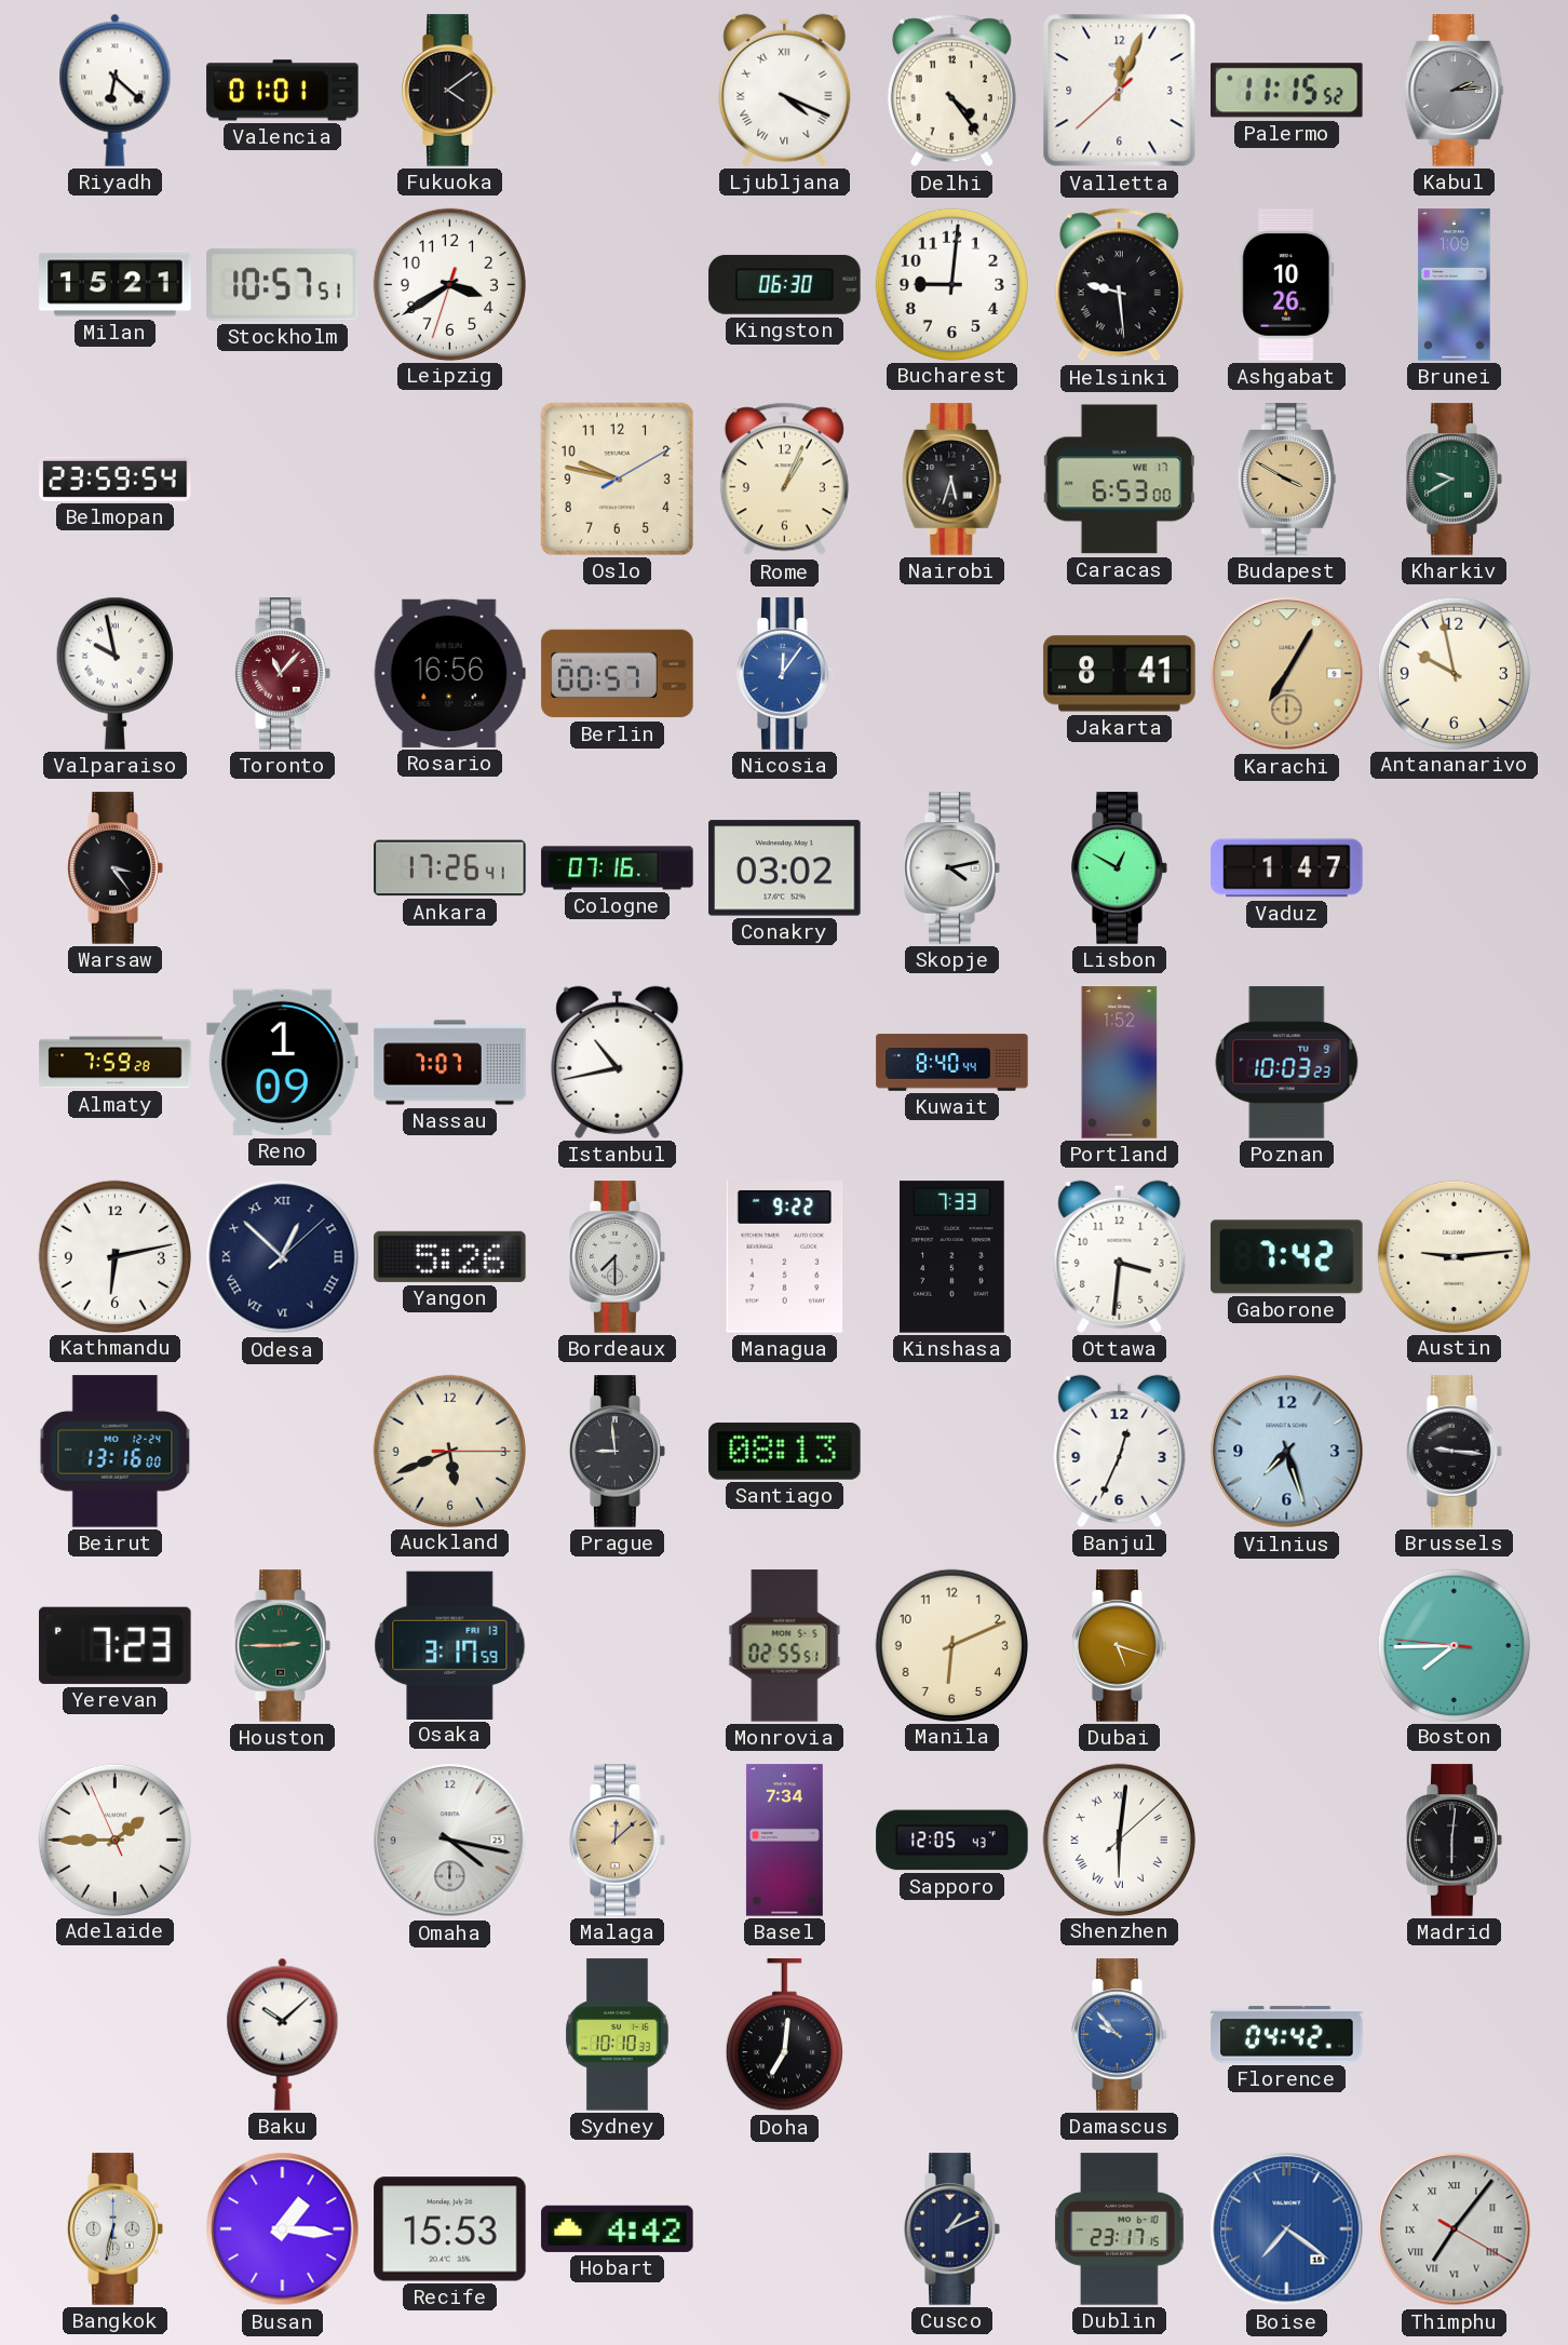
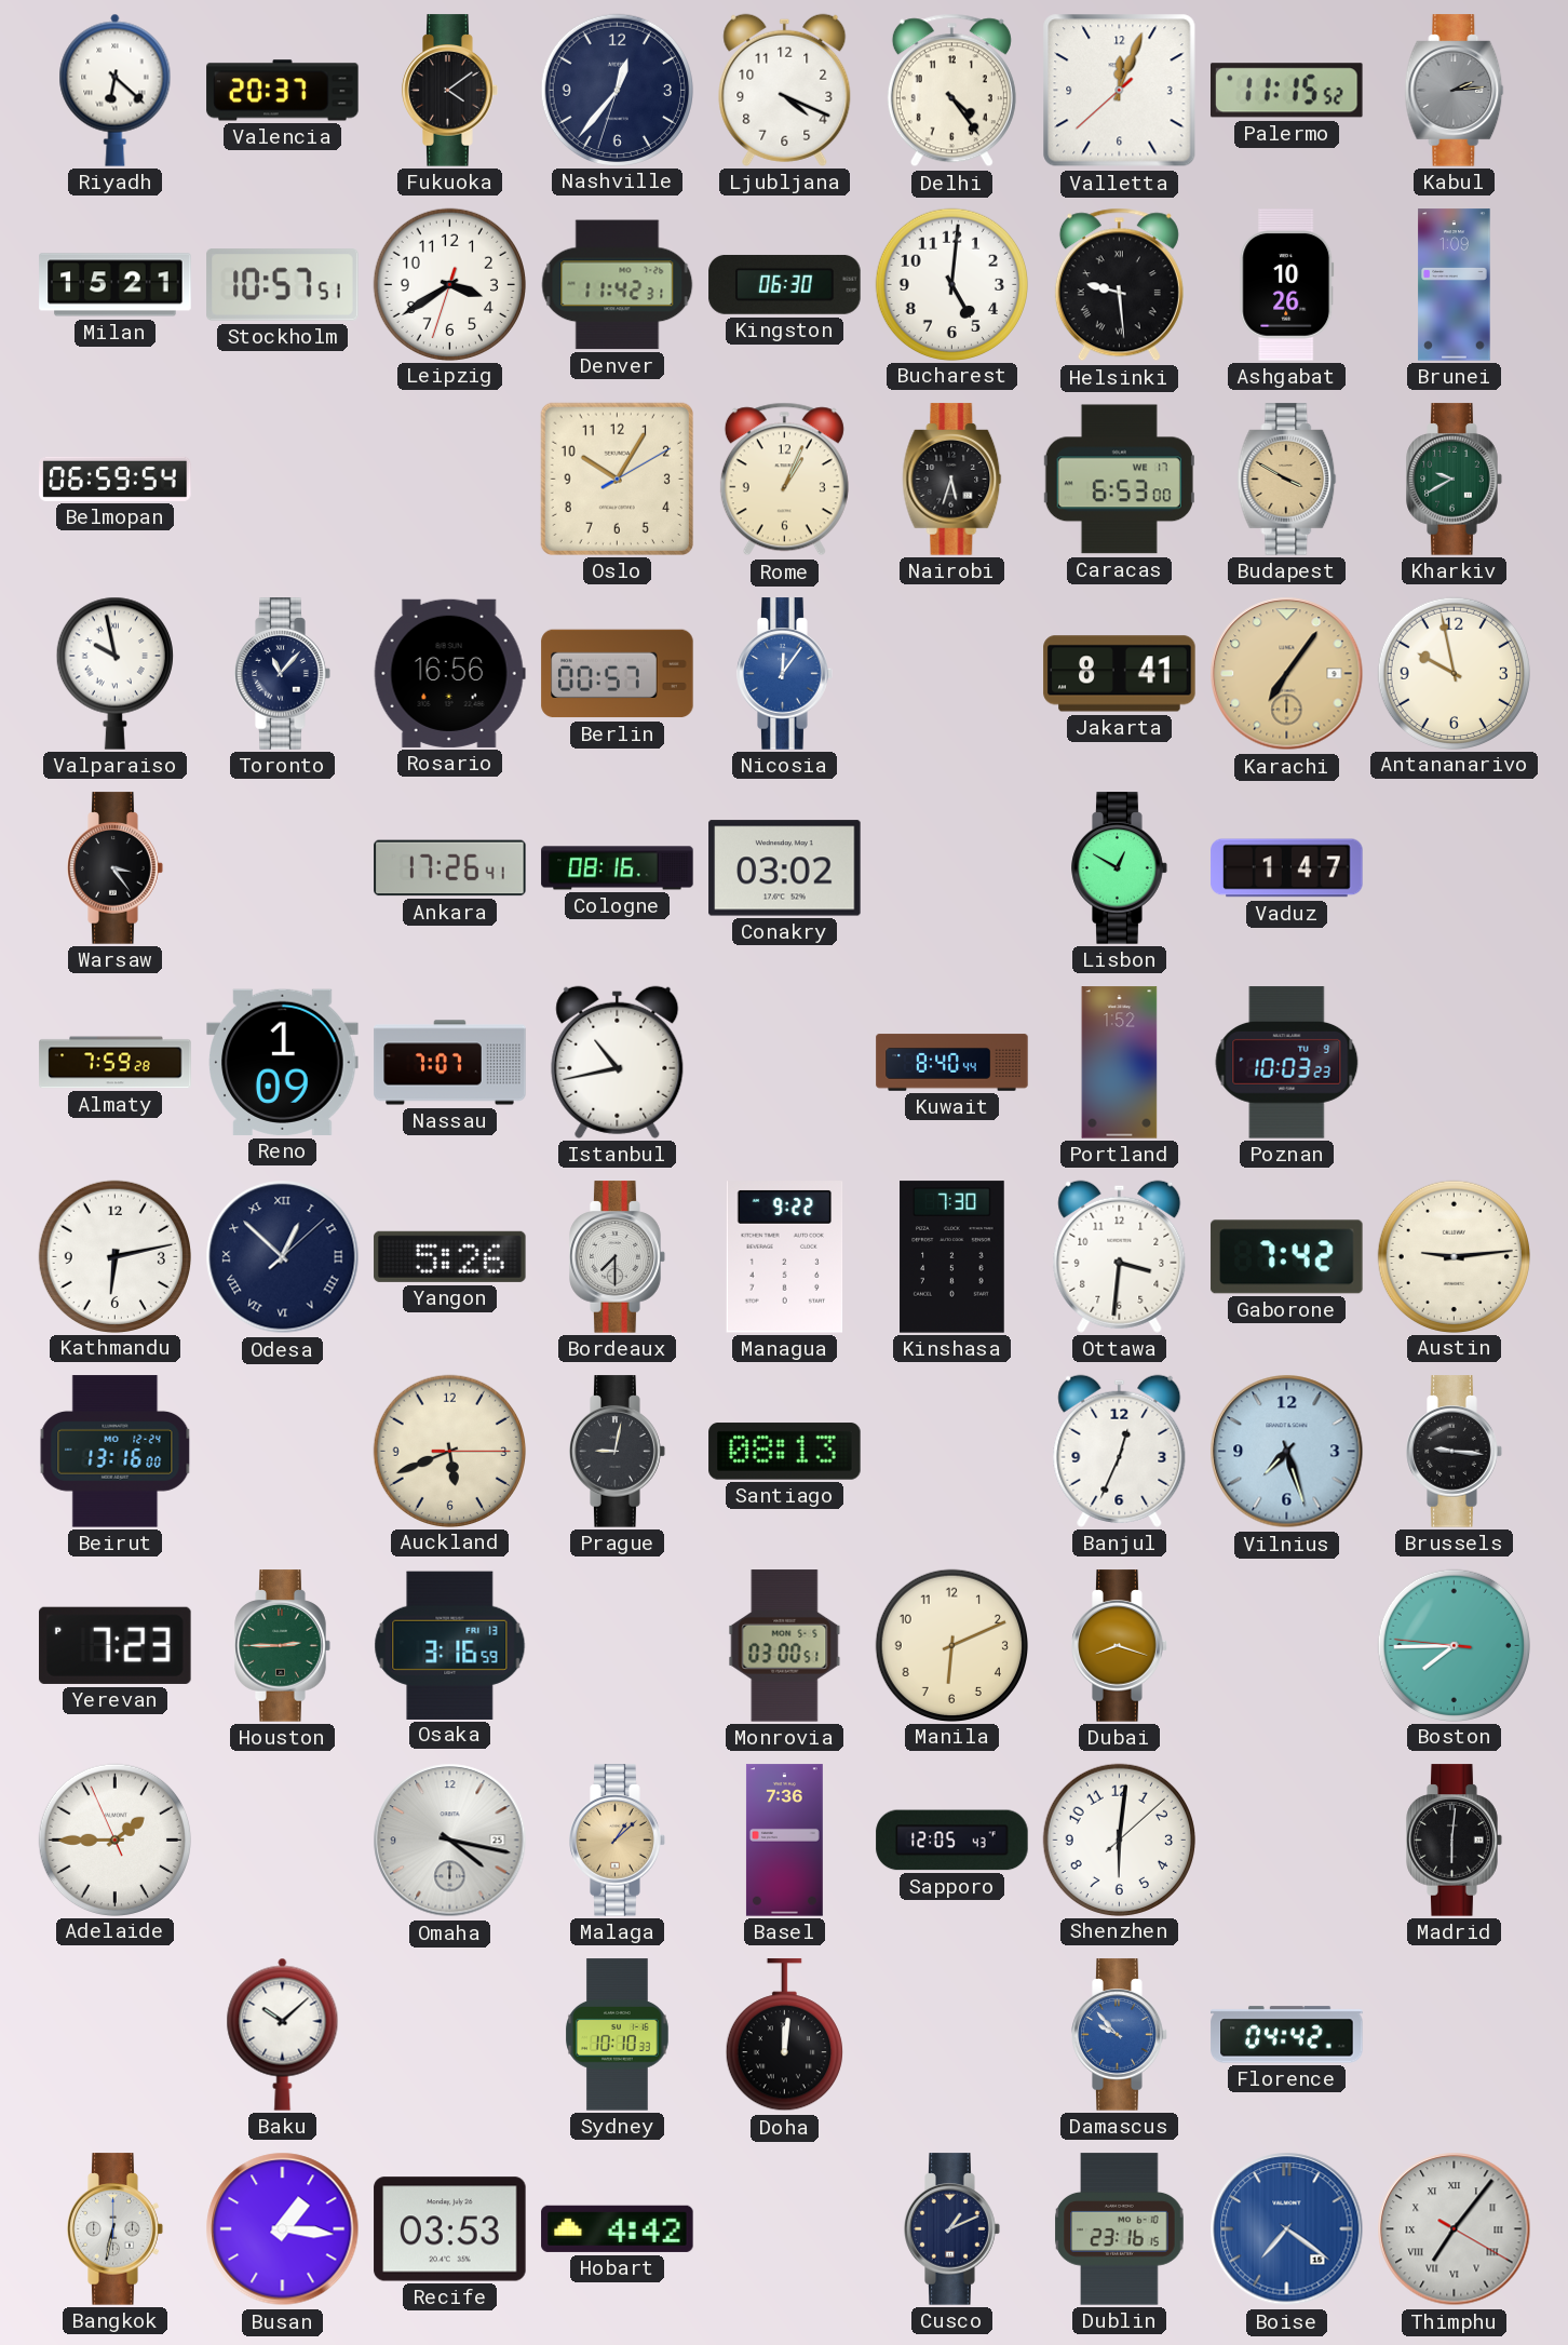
Valencia: 01:01 -> 20:37 (283, 91)
Nashville: none -> 12:36 (617, 90)
Ljubljana numerals: Roman -> Arabic (785, 90)
Denver: none -> 11:42 (618, 285)
Bucharest: 9:01 -> 5:01 (951, 284)
Belmopan: 23:59 -> 06:59 (116, 479)
Oslo: 9:47 -> 10:05 (617, 479)
Toronto dial: burgundy -> navy (283, 674)
Karachi: 7:05 -> 7:06 (1287, 674)
Cologne: 07:16 -> 08:16 (618, 868)
Skopje: 4:13 -> none (952, 868)
Kinshasa: 7:33 -> 7:30 (952, 1257)
Prague: 8:59 -> 9:02 (618, 1452)
Osaka: 3:17 -> 3:16 (450, 1645)
Monrovia: 02:55 -> 03:00 (785, 1646)
Dubai: 5:18 -> 8:18 (1120, 1646)
Malaga: 12:08 -> 1:08 (618, 1841)
Basel: 7:34 -> 7:36 (784, 1841)
Shenzhen numerals: Roman -> Arabic (1119, 1839)
Doha: 7:01 -> 12:01 (784, 2035)
Recife: 15:53 -> 03:53 (450, 2229)
Dublin: 23:17 -> 23:16 (1120, 2229)
